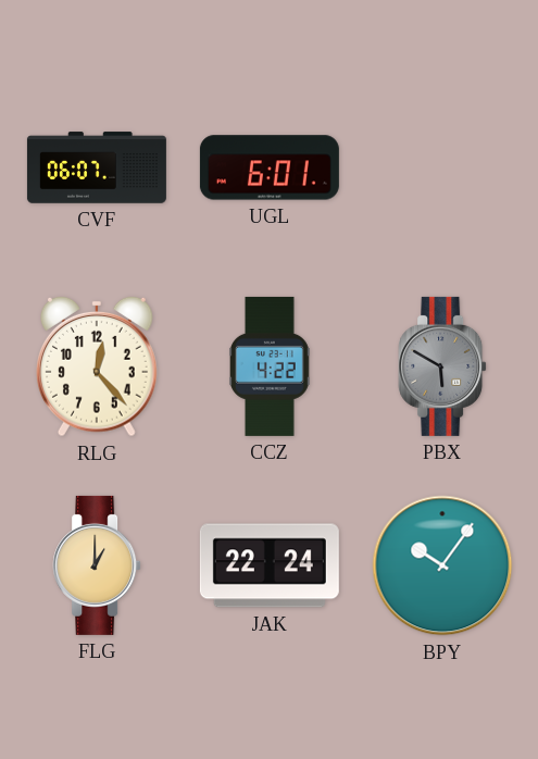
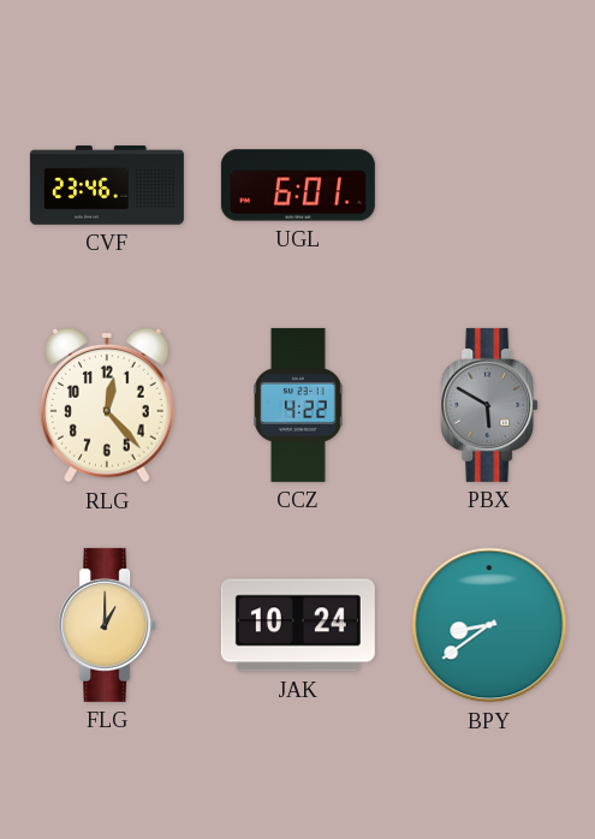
CVF: 06:07 -> 23:46 (107, 185)
JAK: 22:24 -> 10:24 (298, 625)
BPY: 10:06 -> 8:39 (489, 625)
